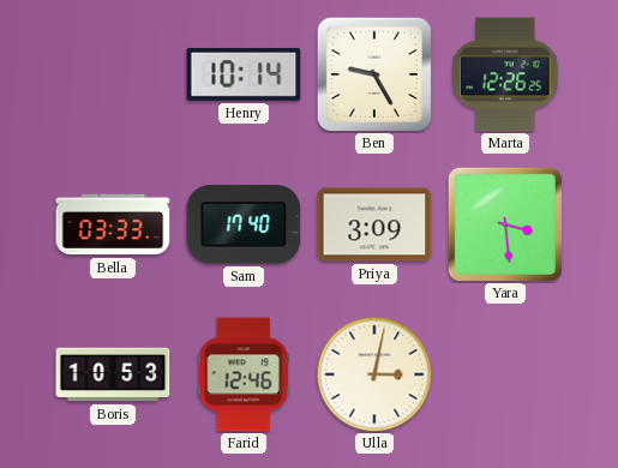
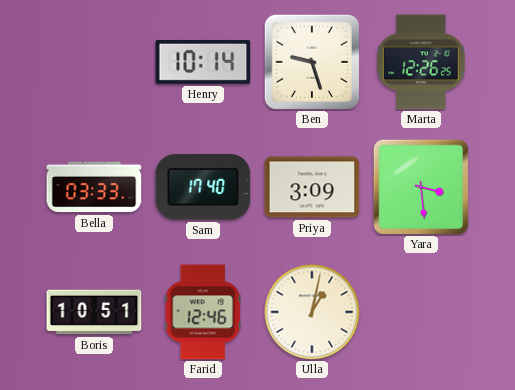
Ben: 9:25 -> 9:27 (312, 62)
Boris: 10:53 -> 10:51 (94, 312)
Ulla: 3:02 -> 1:02 (312, 312)
